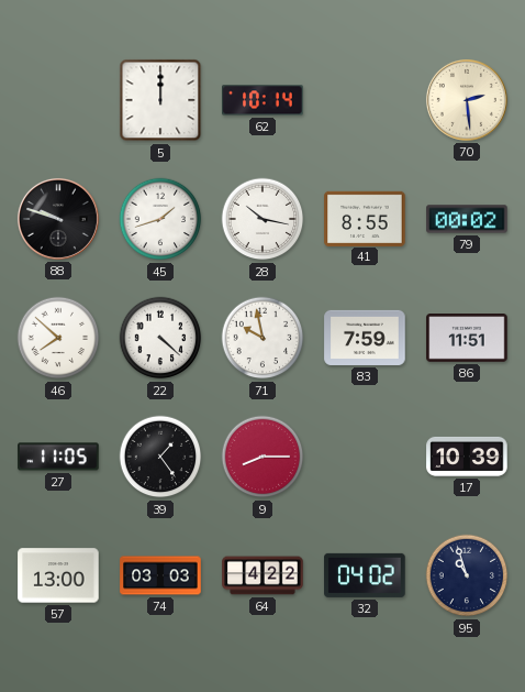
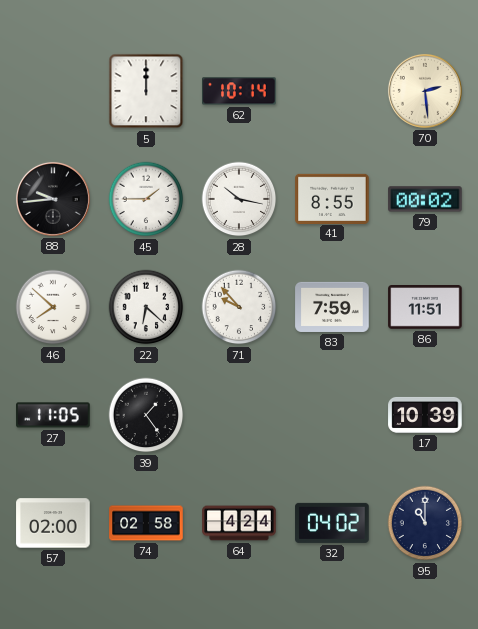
88: 9:48 -> 9:44 (53, 199)
45: 1:42 -> 1:45 (146, 199)
22: 4:22 -> 6:22 (146, 307)
71: 9:58 -> 9:53 (239, 307)
9: 8:15 -> none (262, 457)
57: 13:00 -> 02:00 (53, 523)
74: 03:03 -> 02:58 (146, 523)
64: 4:22 -> 4:24 (239, 523)
95: 10:57 -> 11:00 (425, 523)
